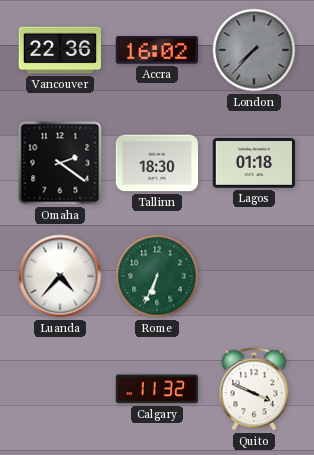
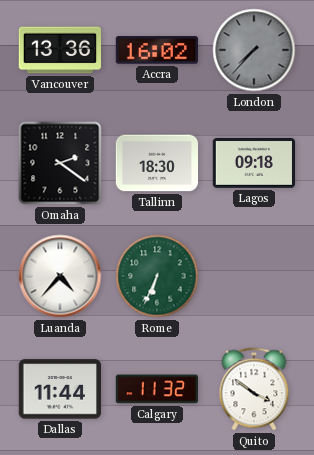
Vancouver: 22:36 -> 13:36 (59, 50)
Lagos: 01:18 -> 09:18 (254, 164)
Dallas: none -> 11:44 (59, 389)
Quito: 3:49 -> 3:51 (254, 389)
